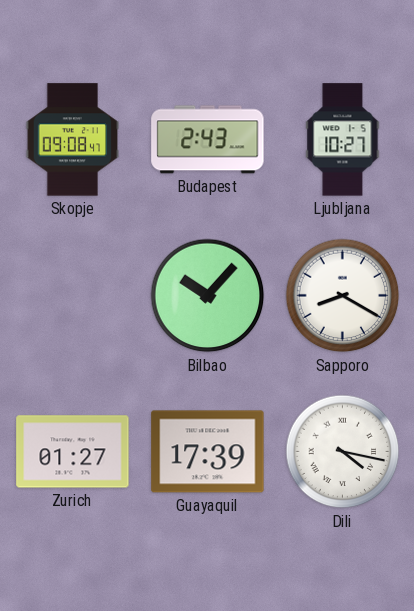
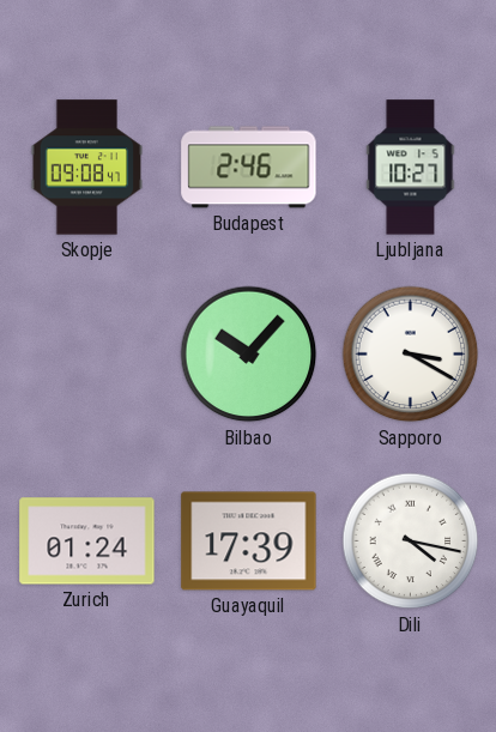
Budapest: 2:43 -> 2:46 (249, 168)
Sapporo: 8:20 -> 3:20 (411, 355)
Zurich: 01:27 -> 01:24 (87, 542)
